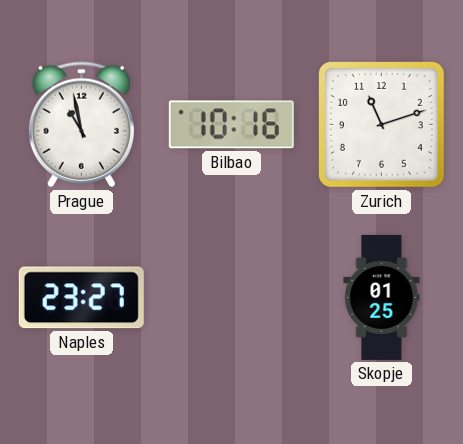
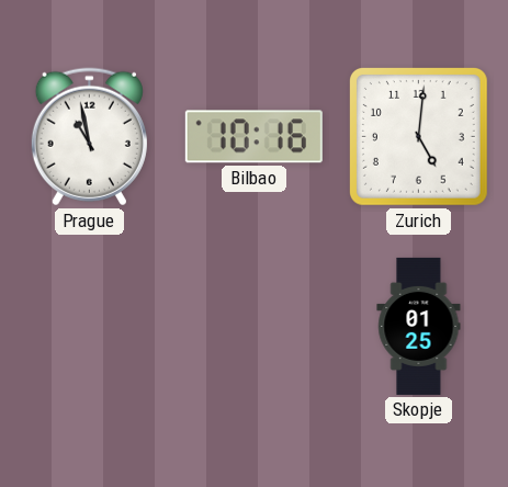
Zurich: 11:12 -> 5:01 (418, 136)
Naples: 23:27 -> none (81, 298)
